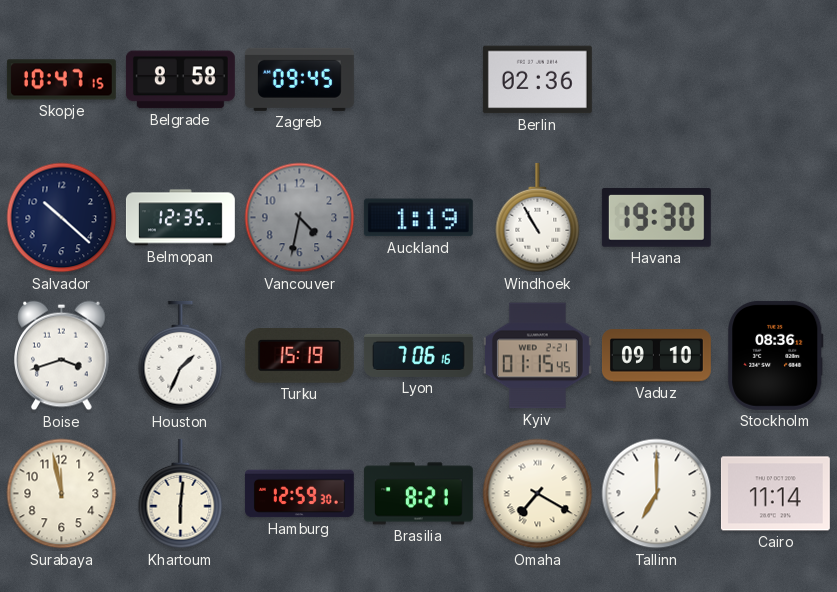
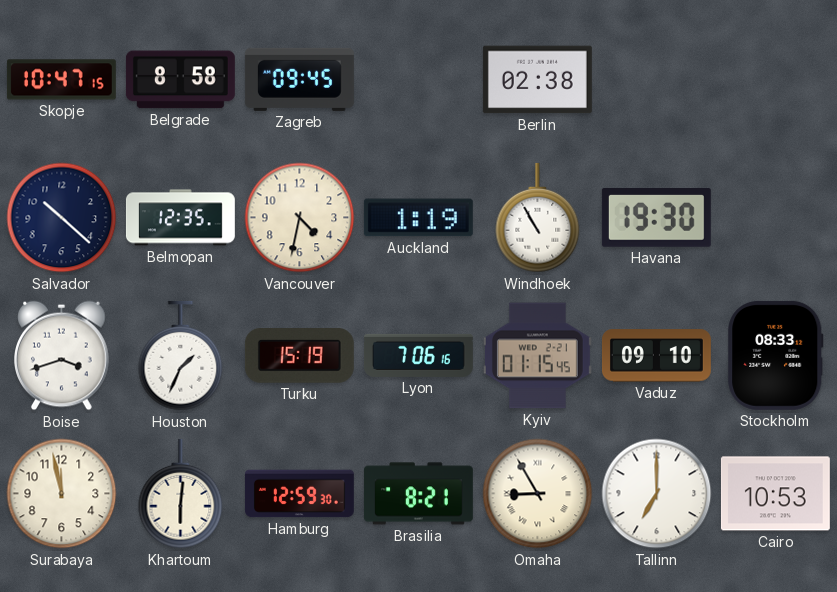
Berlin: 02:36 -> 02:38 (537, 80)
Vancouver dial: grey -> cream (300, 218)
Stockholm: 08:36 -> 08:33 (776, 355)
Omaha: 7:20 -> 8:55 (538, 494)
Cairo: 11:14 -> 10:53 (775, 494)
